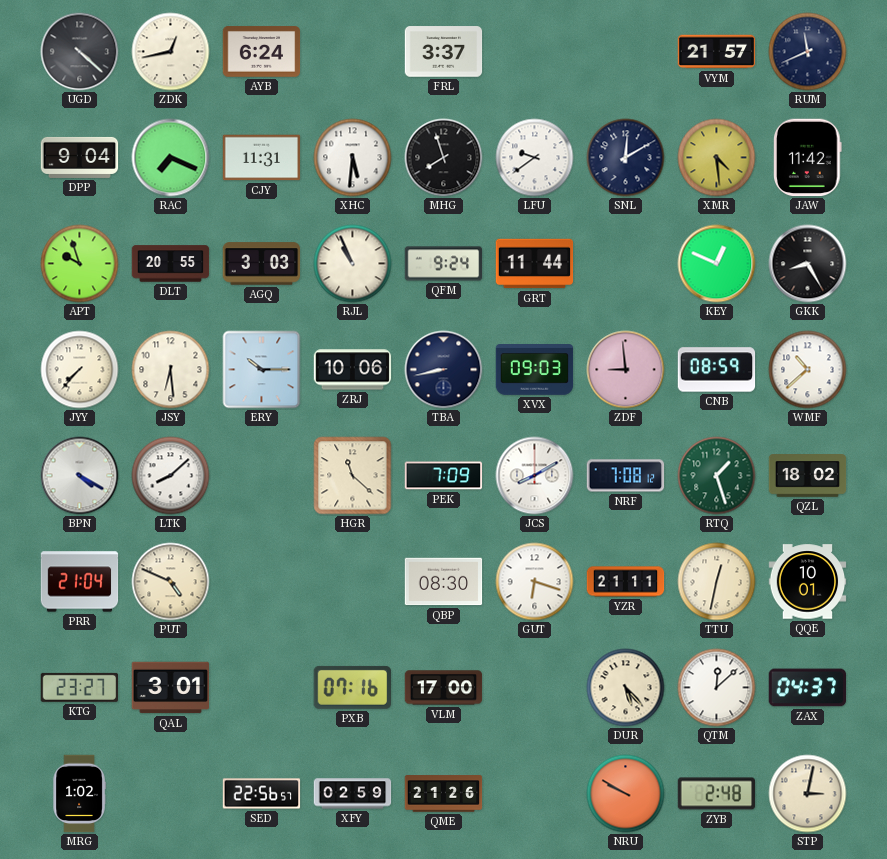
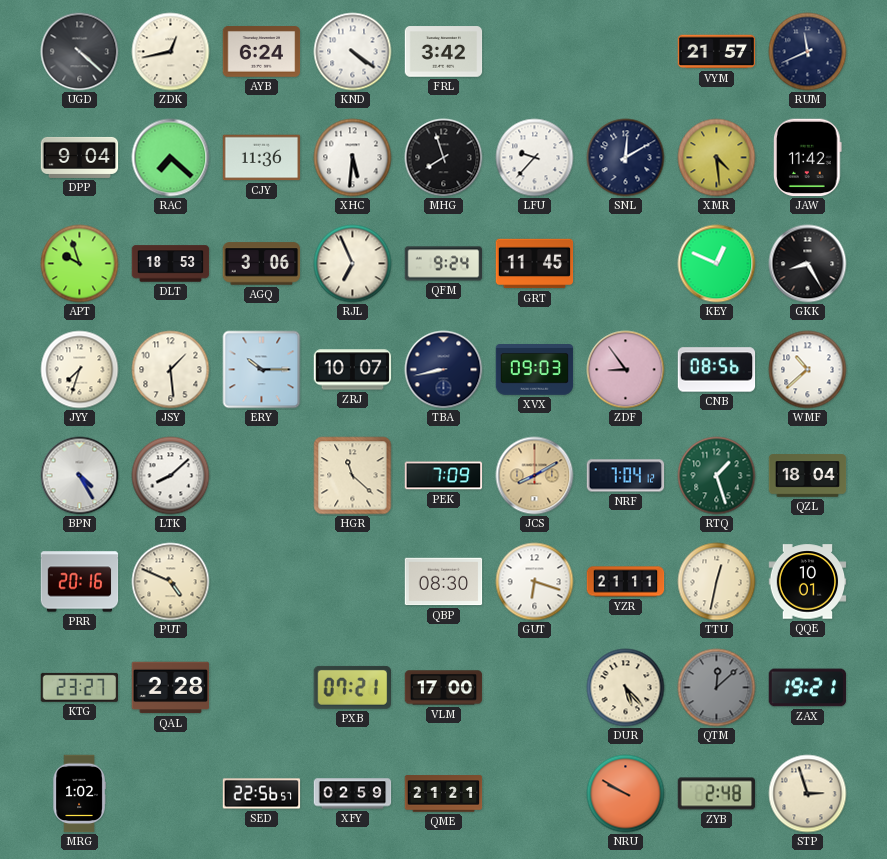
KND: none -> 4:21 (353, 52)
FRL: 3:37 -> 3:42 (444, 52)
RAC: 7:19 -> 7:22 (171, 158)
CJY: 11:31 -> 11:36 (262, 158)
LFU: 9:39 -> 9:37 (535, 158)
DLT: 20:55 -> 18:53 (171, 264)
AGQ: 3:03 -> 3:06 (262, 264)
RJL: 10:56 -> 6:56 (353, 264)
GRT: 11:44 -> 11:45 (535, 264)
JYY: 7:37 -> 7:33 (80, 370)
JSY: 6:29 -> 1:29 (171, 370)
ZRJ: 10:06 -> 10:07 (353, 370)
ZDF: 8:59 -> 8:54 (626, 370)
CNB: 08:59 -> 08:56 (717, 370)
BPN: 4:20 -> 4:25 (80, 476)
JCS dial: white -> champagne (535, 476)
NRF: 7:08 -> 7:04 (626, 476)
QZL: 18:02 -> 18:04 (808, 476)
PRR: 21:04 -> 20:16 (80, 582)
QAL: 3:01 -> 2:28 (171, 688)
PXB: 07:16 -> 07:21 (352, 687)
QTM dial: white -> grey (717, 688)
ZAX: 04:37 -> 19:21 (808, 688)
QME: 21:26 -> 21:21 (444, 794)
STP: 3:02 -> 2:57 (808, 794)
